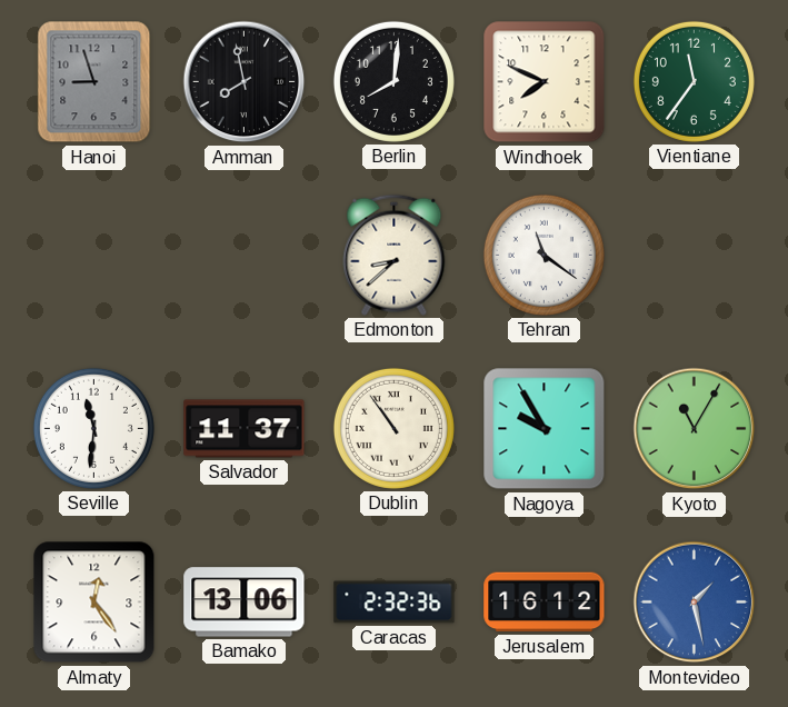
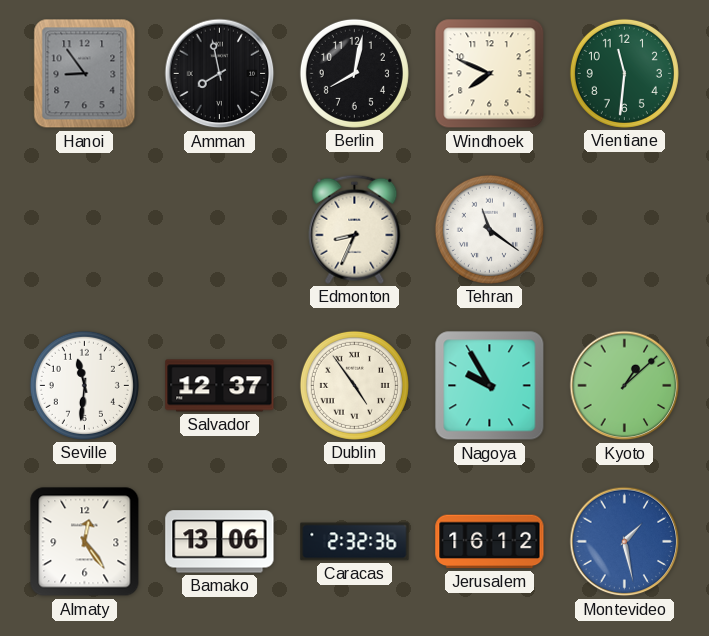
Hanoi: 8:57 -> 8:54 (85, 74)
Berlin: 8:01 -> 8:02 (354, 73)
Vientiane: 11:36 -> 11:31 (624, 73)
Edmonton: 8:38 -> 8:34 (355, 229)
Salvador: 11:37 -> 12:37 (220, 386)
Dublin: 10:54 -> 4:54 (354, 385)
Kyoto: 11:05 -> 1:08 (625, 386)
